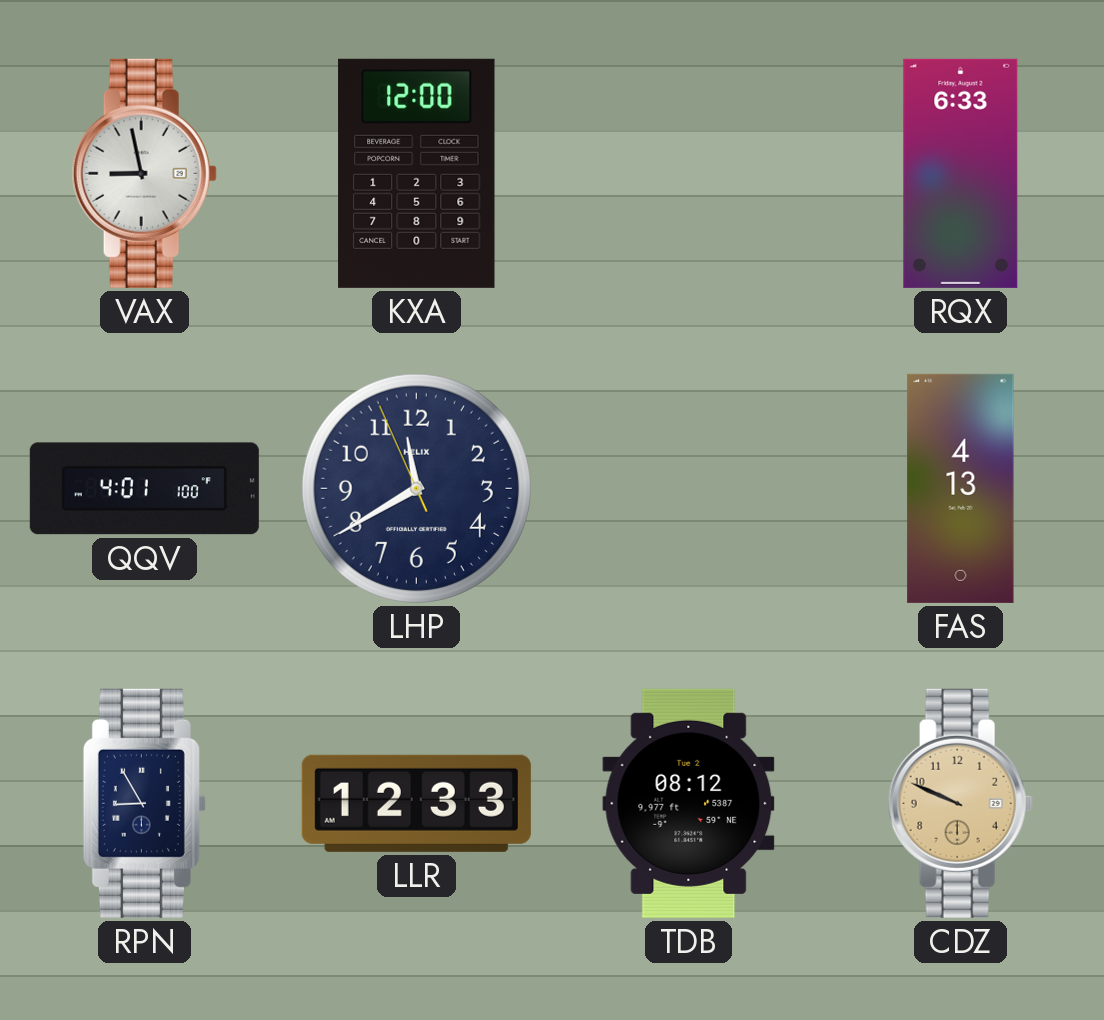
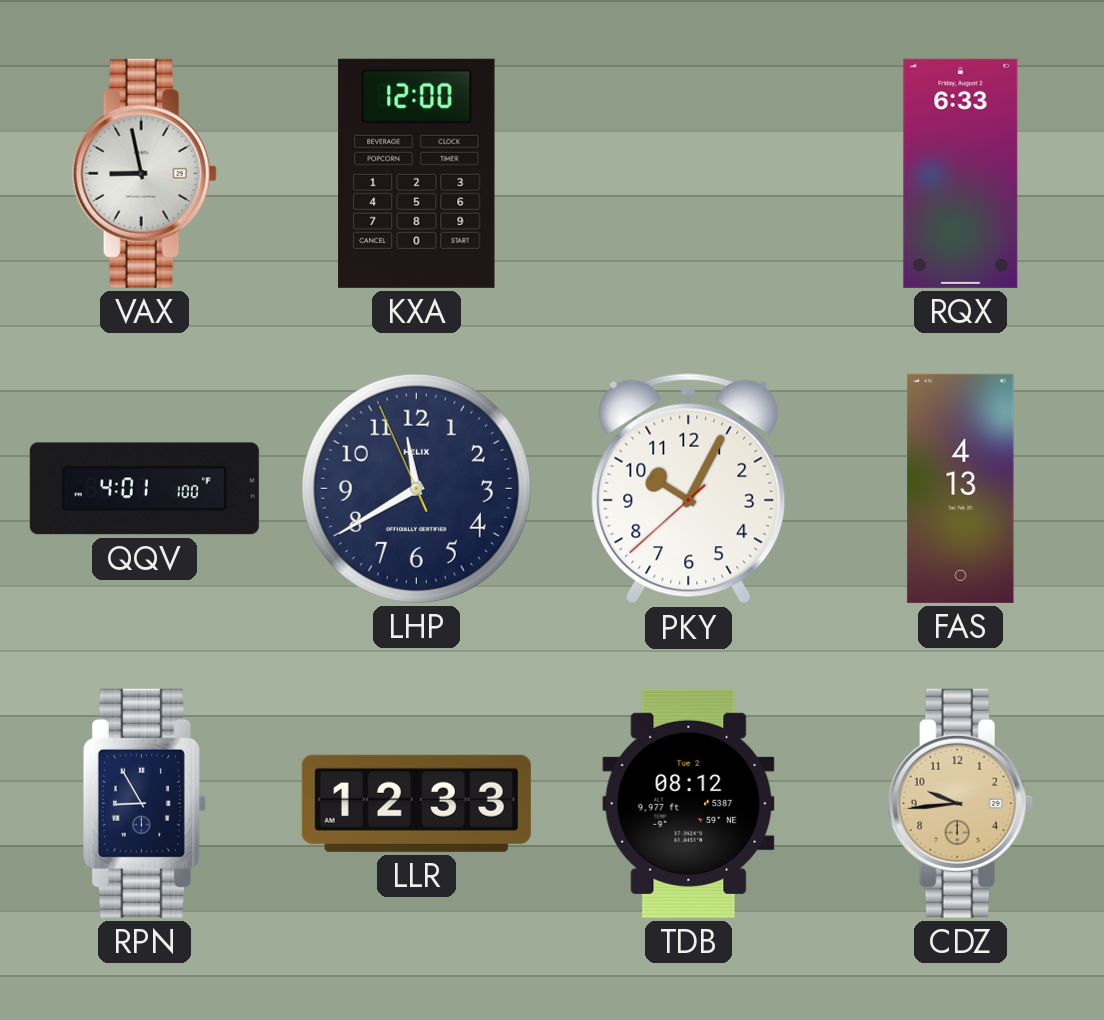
PKY: none -> 10:04 (689, 489)
CDZ: 9:49 -> 9:44 (960, 803)
